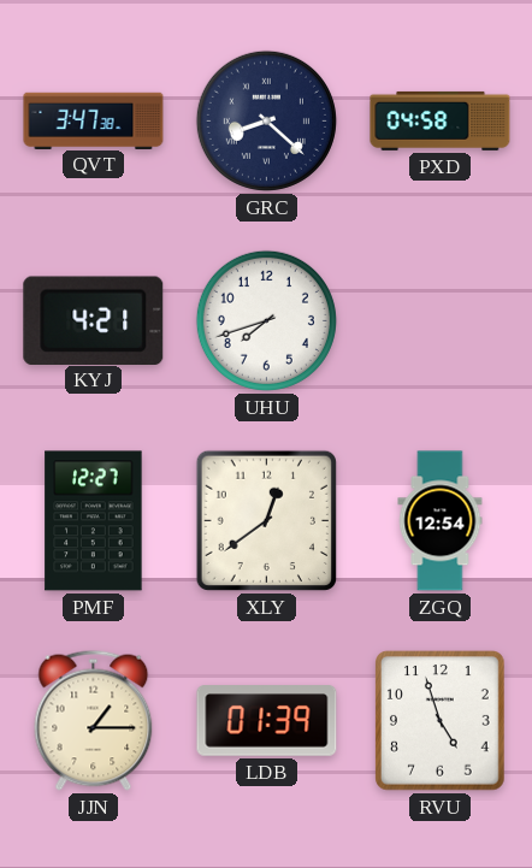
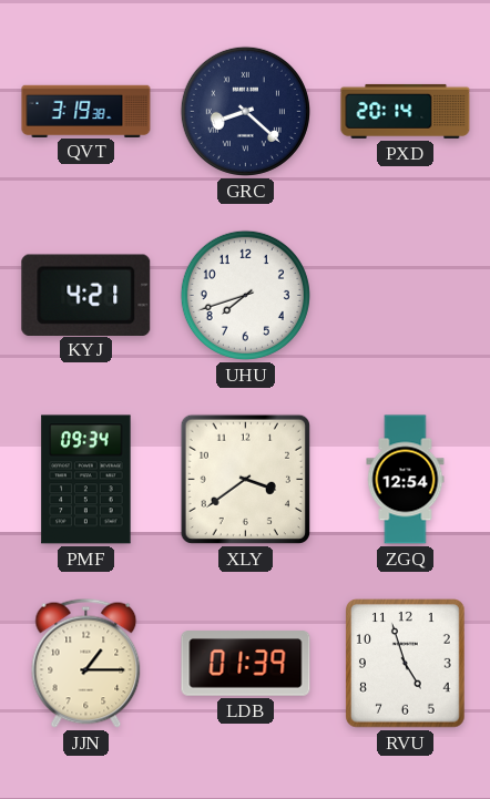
QVT: 3:47 -> 3:19 (86, 111)
PXD: 04:58 -> 20:14 (406, 111)
PMF: 12:27 -> 09:34 (86, 480)
XLY: 12:39 -> 3:39 (245, 479)
